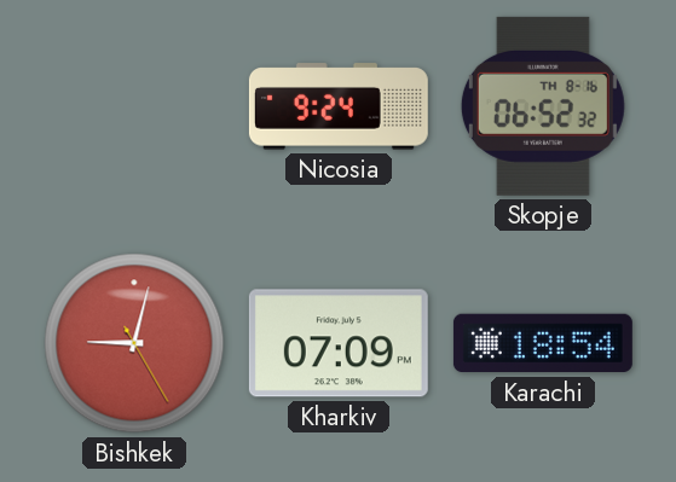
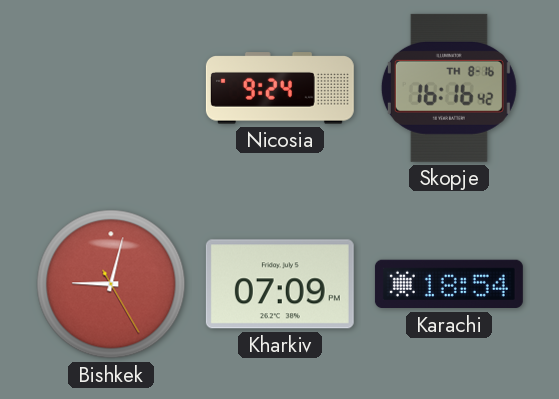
Skopje: 06:52 -> 16:16 (449, 88)
